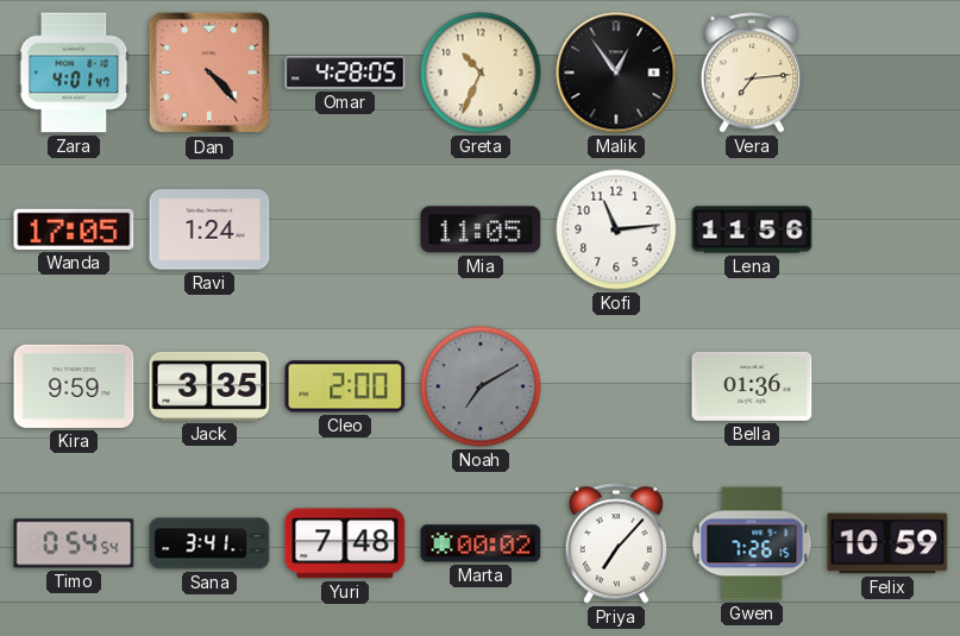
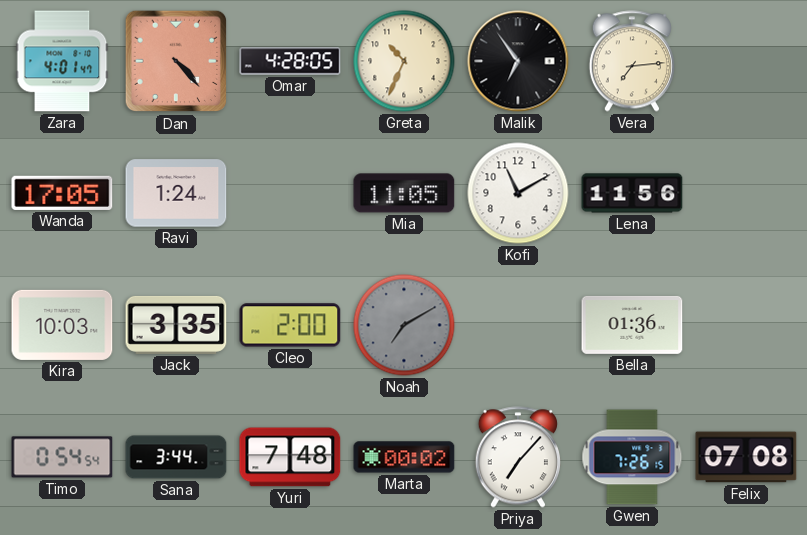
Malik: 12:54 -> 6:54 (518, 61)
Kofi: 11:14 -> 11:10 (518, 193)
Kira: 9:59 -> 10:03 (62, 325)
Sana: 3:41 -> 3:44 (176, 457)
Felix: 10:59 -> 07:08 (746, 457)
